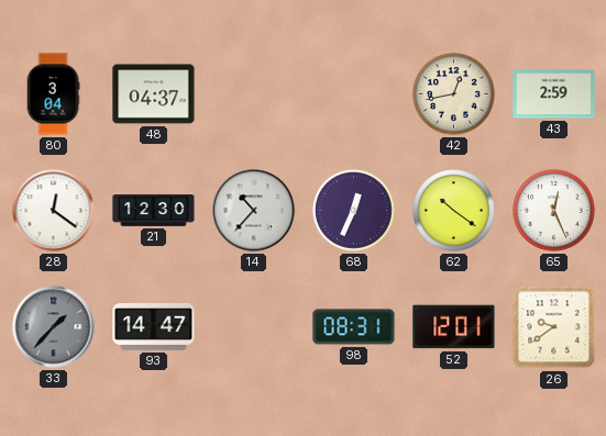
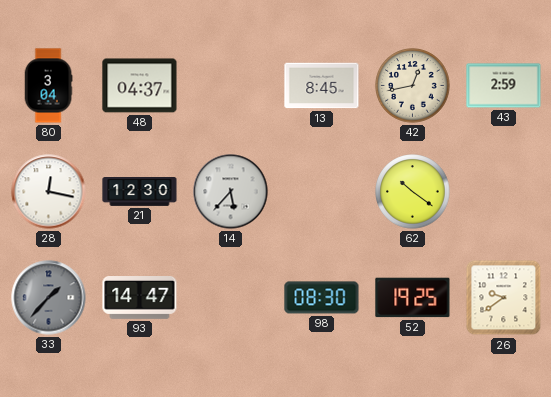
13: none -> 8:45 (322, 86)
28: 12:21 -> 12:17 (49, 192)
14: 10:37 -> 5:37 (231, 192)
68: 12:34 -> none (354, 211)
65: 12:26 -> none (554, 211)
98: 08:31 -> 08:30 (322, 298)
52: 12:01 -> 19:25 (413, 298)
